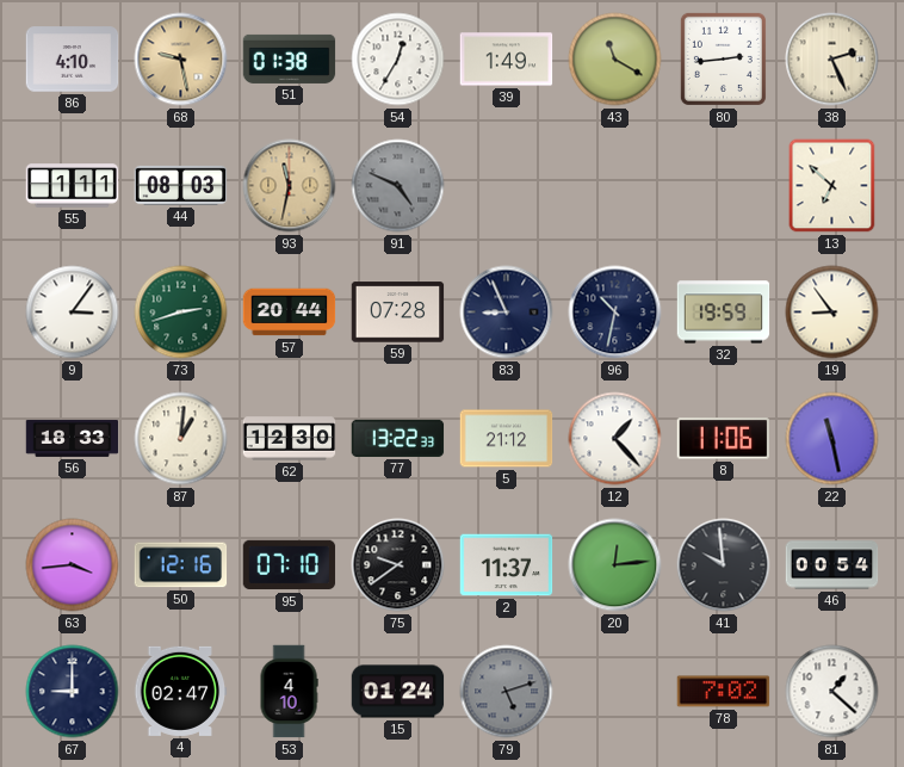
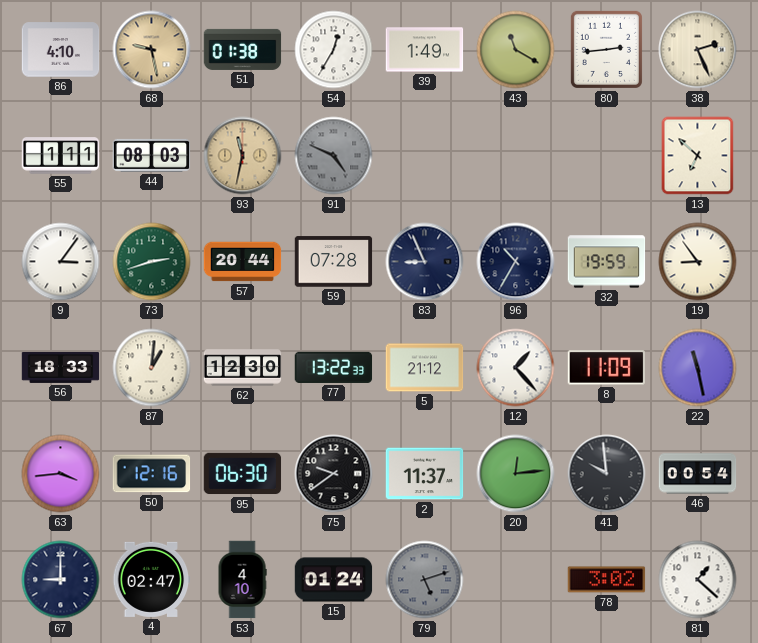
96: 10:32 -> 10:35 (516, 262)
8: 11:06 -> 11:09 (606, 368)
95: 07:10 -> 06:30 (243, 474)
78: 7:02 -> 3:02 (607, 580)
